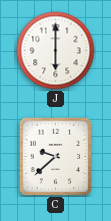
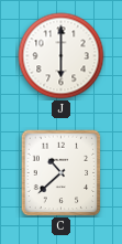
C: 9:38 -> 10:38 (62, 173)
